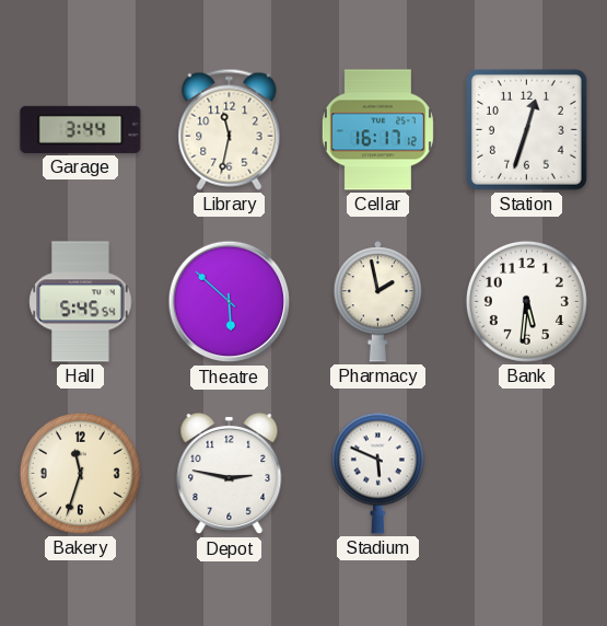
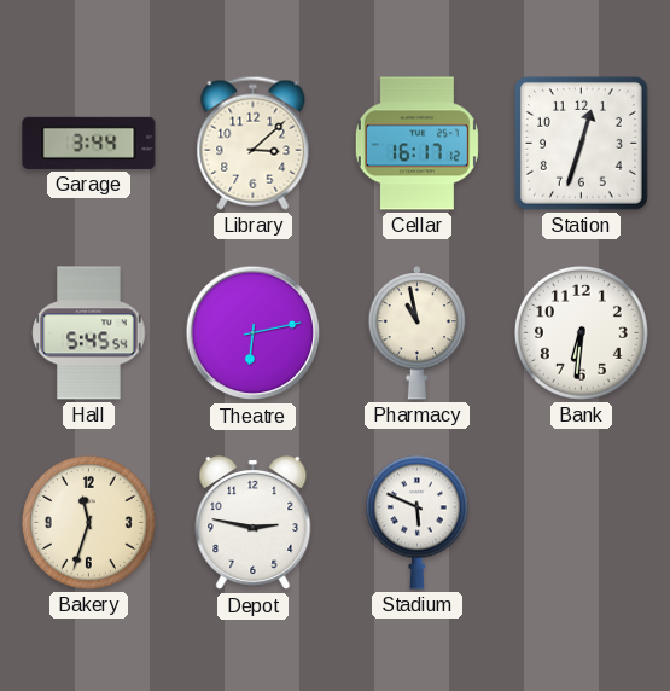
Library: 11:32 -> 3:08 (254, 143)
Theatre: 5:52 -> 6:13 (254, 333)
Pharmacy: 1:58 -> 10:58 (418, 333)
Bank: 5:31 -> 6:31 (581, 332)
